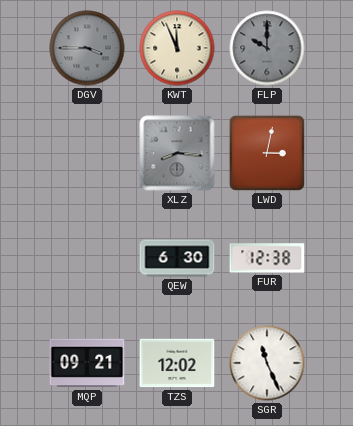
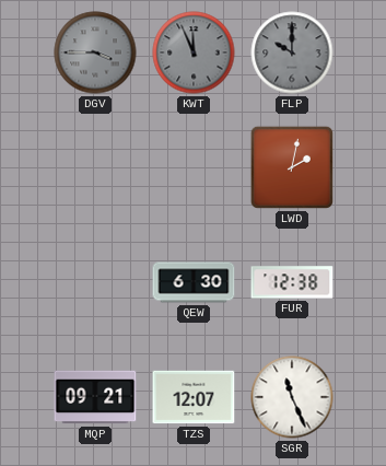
KWT dial: cream -> grey (194, 53)
XLZ: 8:16 -> none (177, 153)
LWD: 3:02 -> 2:02 (292, 167)
TZS: 12:02 -> 12:07 (194, 397)
